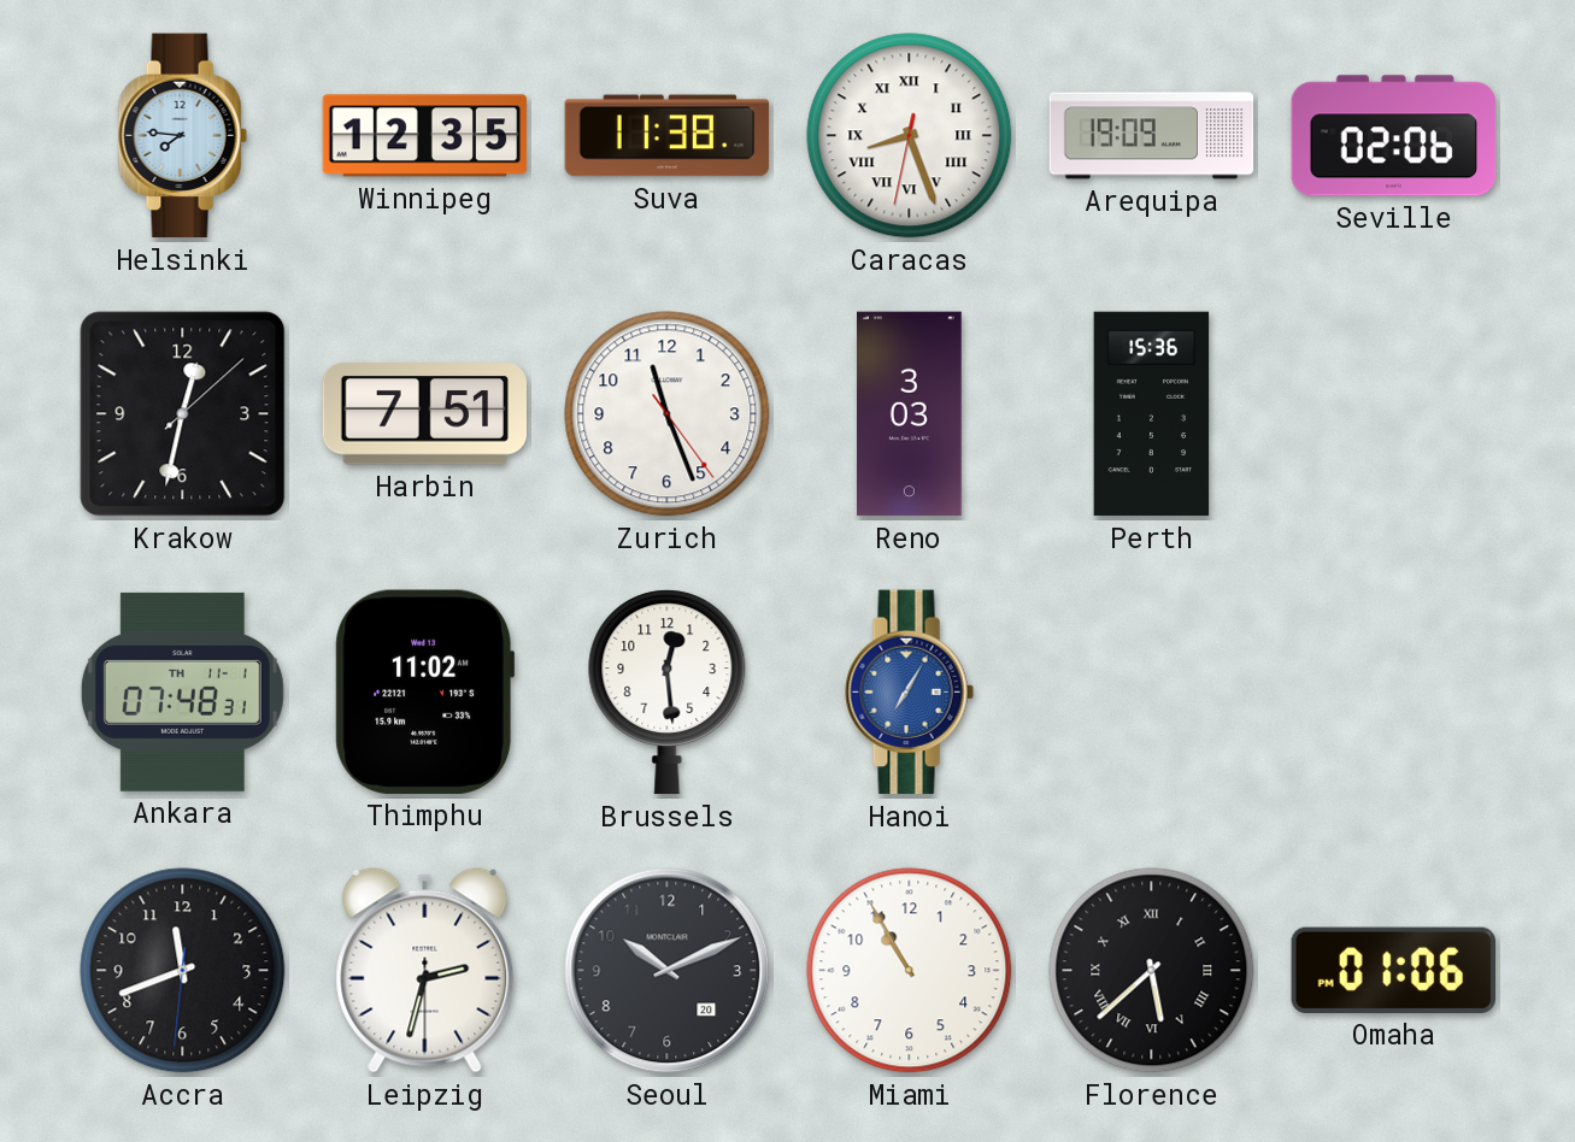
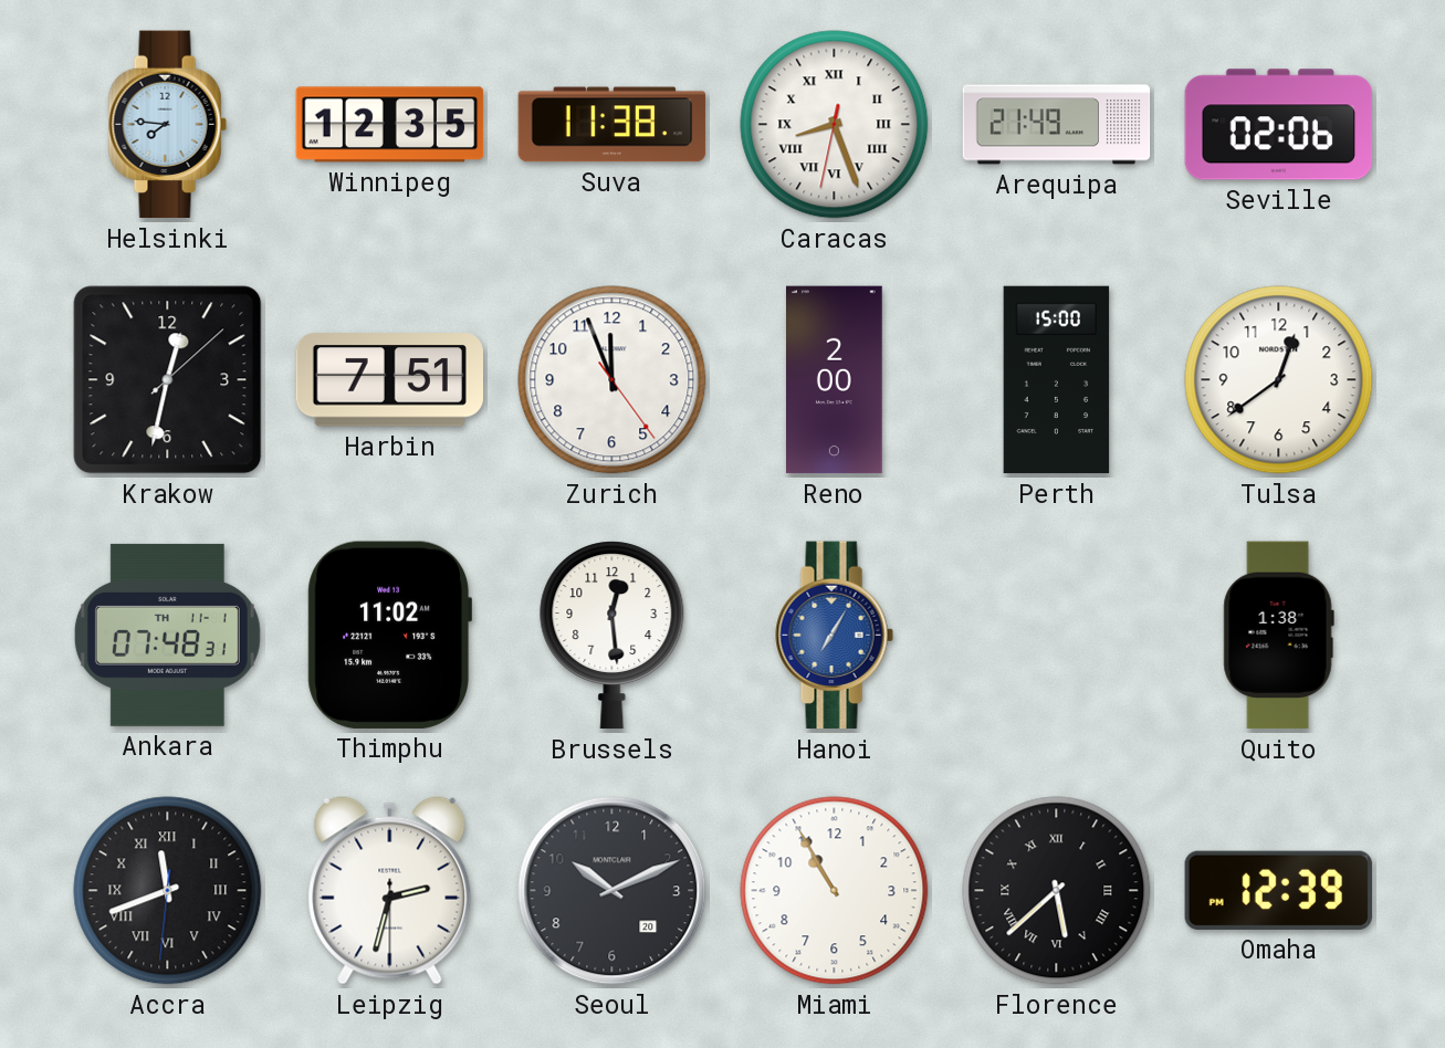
Arequipa: 19:09 -> 21:49 (1057, 125)
Zurich: 11:26 -> 11:56 (612, 380)
Reno: 3:03 -> 2:00 (835, 380)
Perth: 15:36 -> 15:00 (1057, 380)
Tulsa: none -> 12:39 (1279, 380)
Quito: none -> 1:38 (1278, 636)
Accra numerals: Arabic -> Roman (168, 891)
Omaha: 01:06 -> 12:39 (1278, 890)
